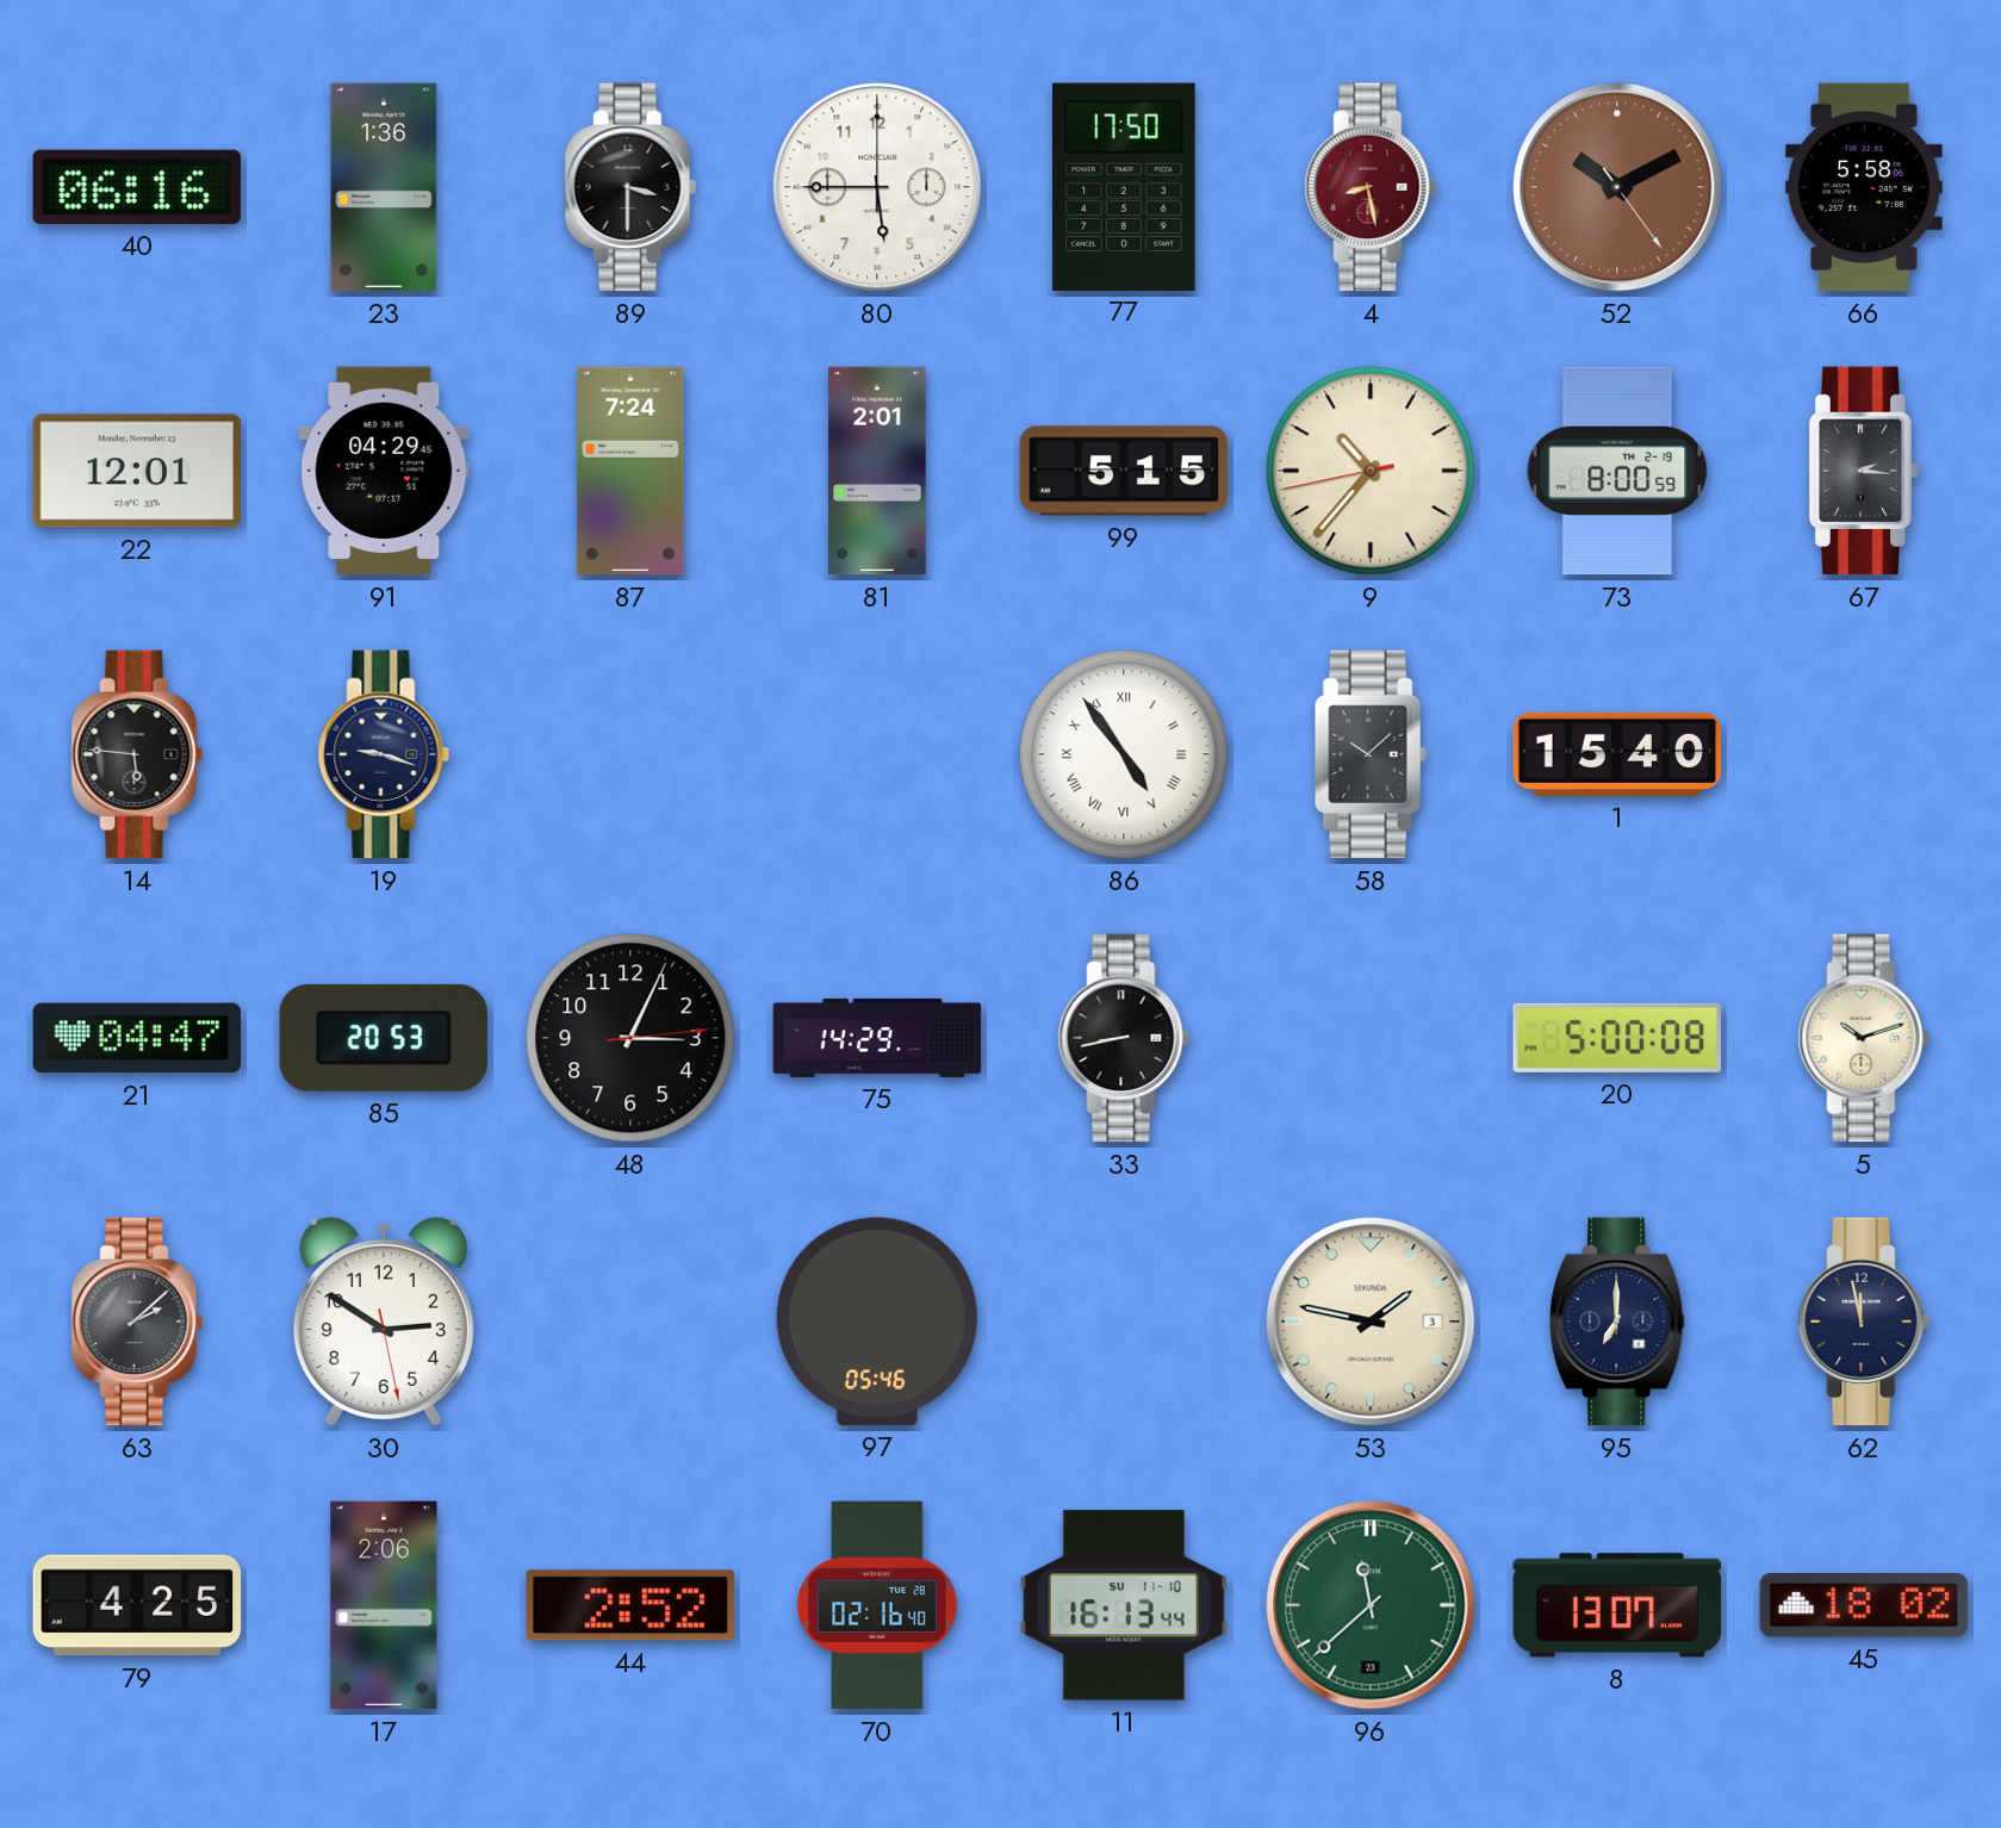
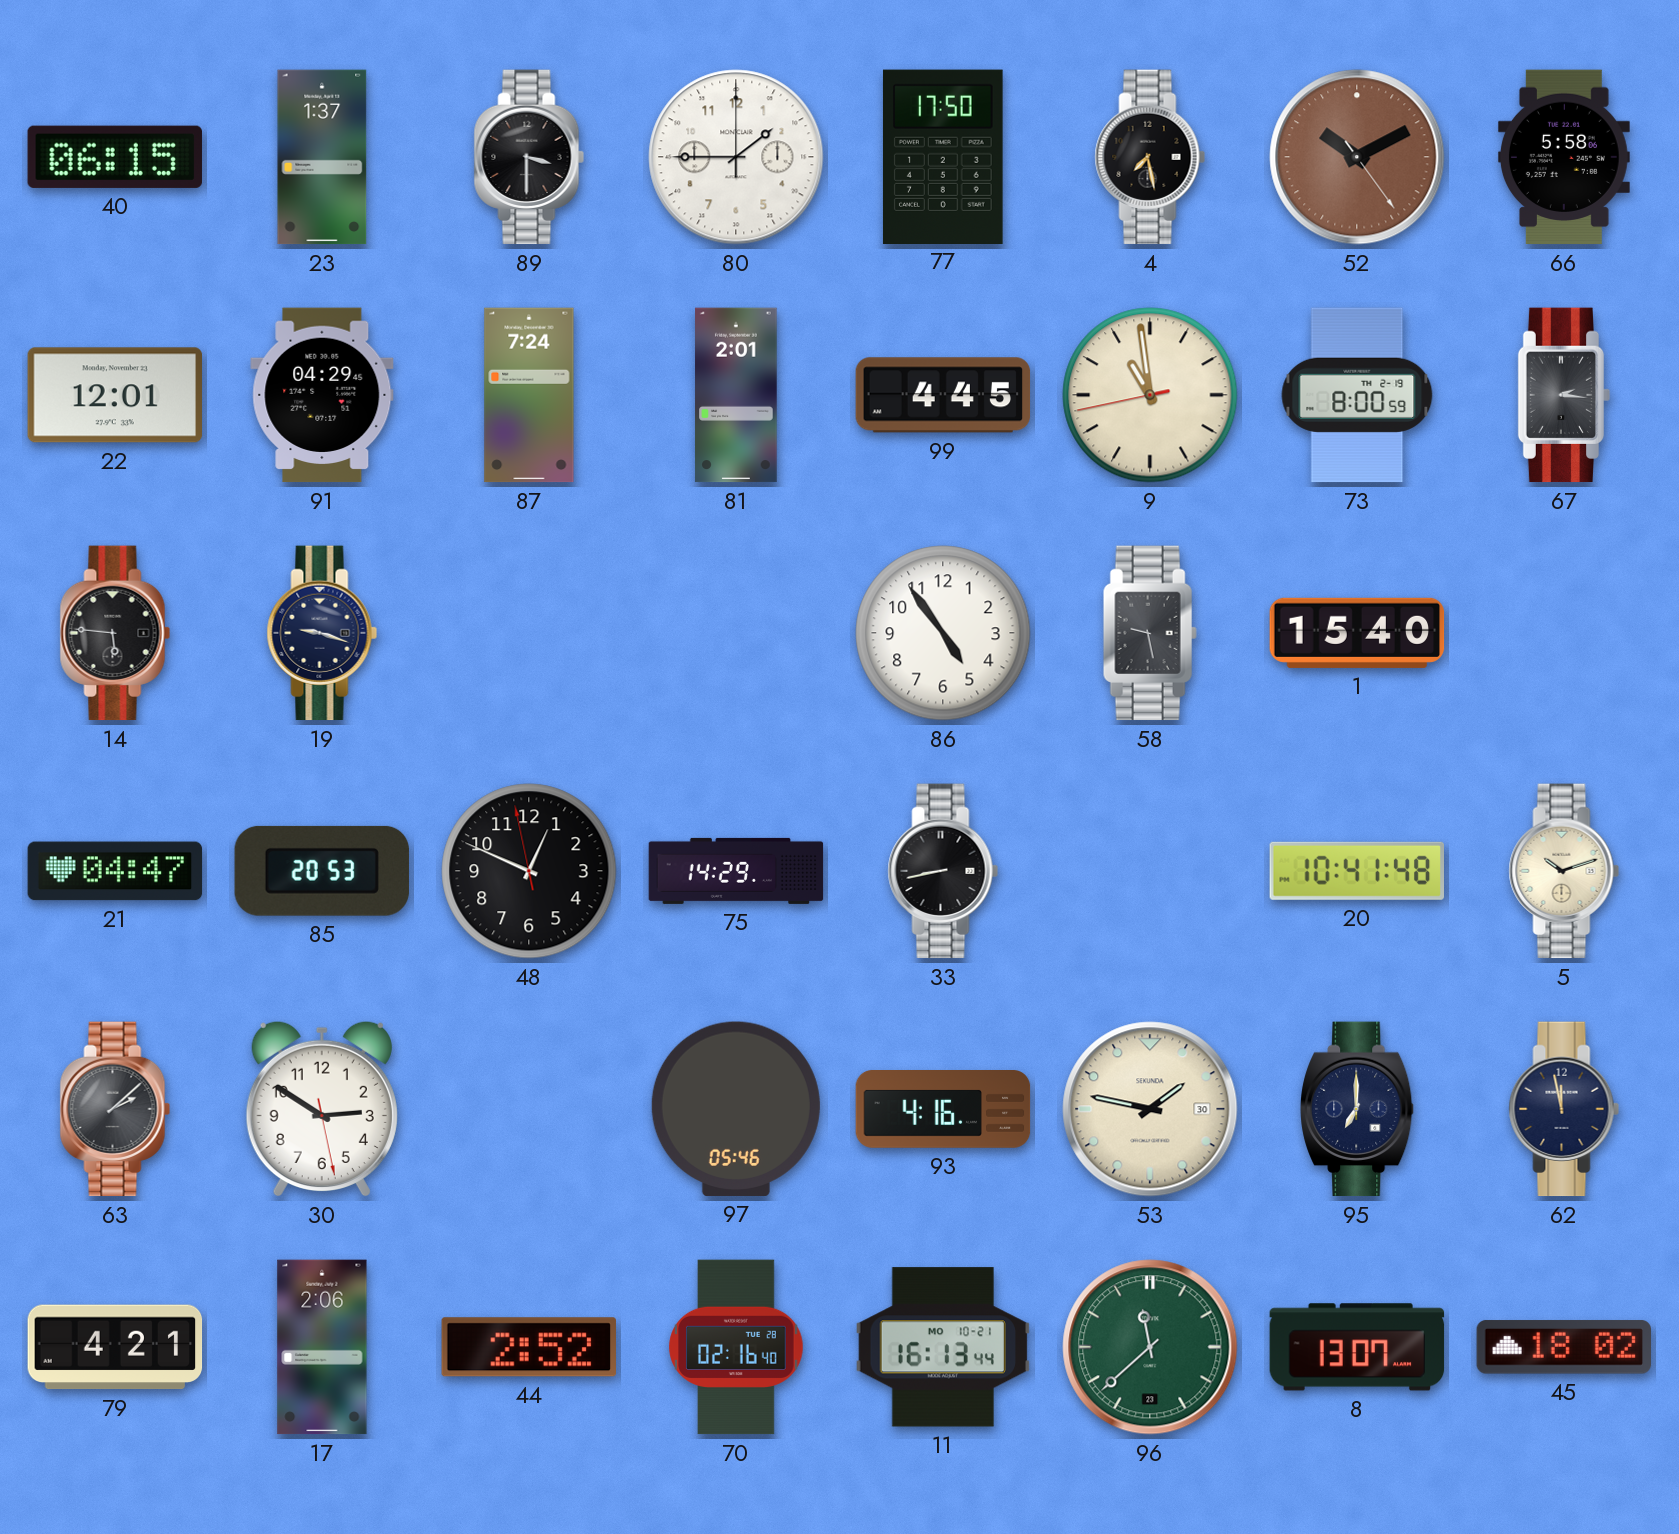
40: 06:16 -> 06:15 (115, 157)
23: 1:36 -> 1:37 (322, 157)
80: 5:45 -> 1:45 (736, 157)
4: 8:28 -> 7:28 (1150, 157)
4 dial: burgundy -> black (1150, 157)
99: 5:15 -> 4:45 (943, 395)
9: 10:36 -> 10:58 (1150, 395)
86 numerals: Roman -> Arabic (943, 633)
58: 10:08 -> 9:28 (1150, 633)
48: 3:04 -> 12:48 (529, 871)
20: 5:00 -> 10:41 (1356, 871)
93: none -> 4:16 (943, 1110)
53 date: 3 -> 30 (1150, 1109)
79: 4:25 -> 4:21 (115, 1347)
11 date: SU 11-10 -> MO 10-21 (942, 1347)
